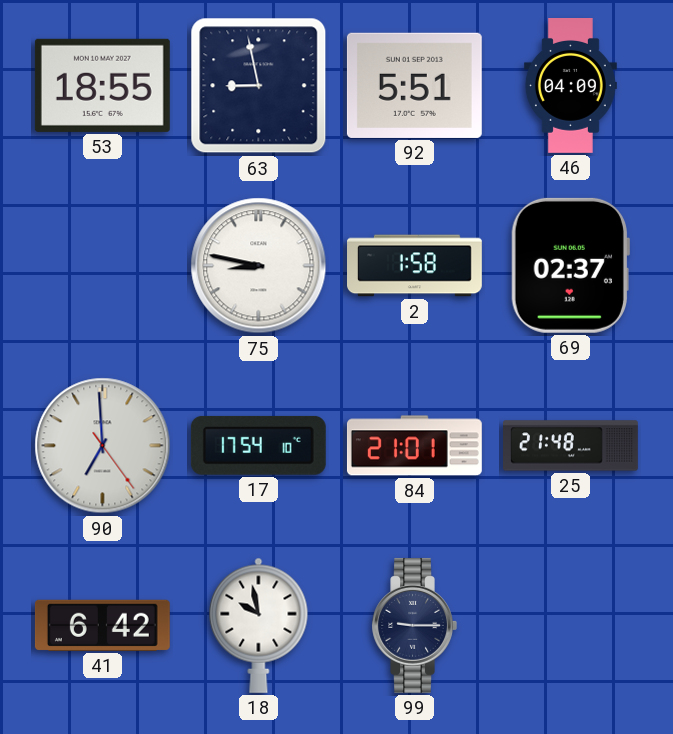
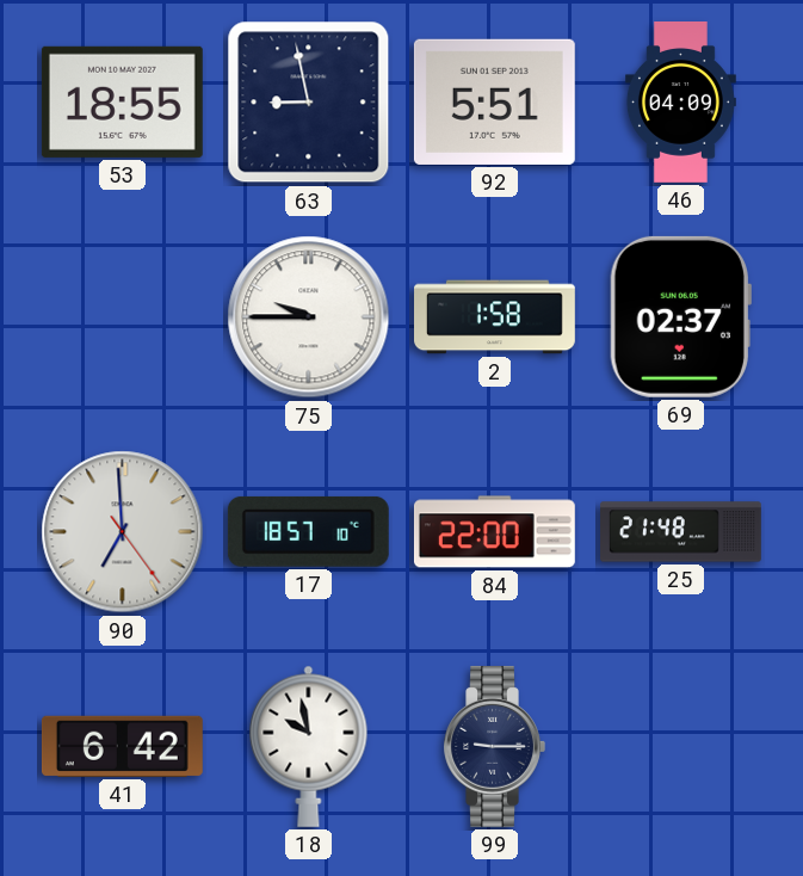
75: 8:47 -> 9:45 (309, 317)
17: 17:54 -> 18:57 (308, 531)
84: 21:01 -> 22:00 (494, 532)
